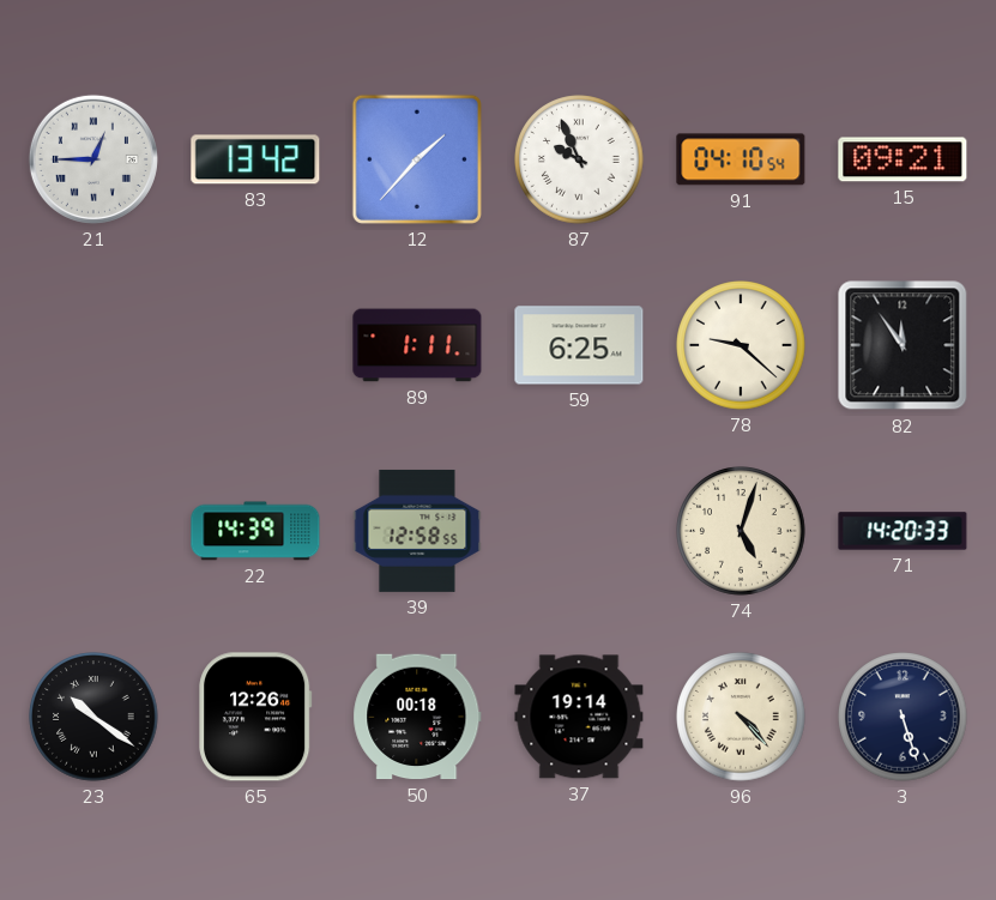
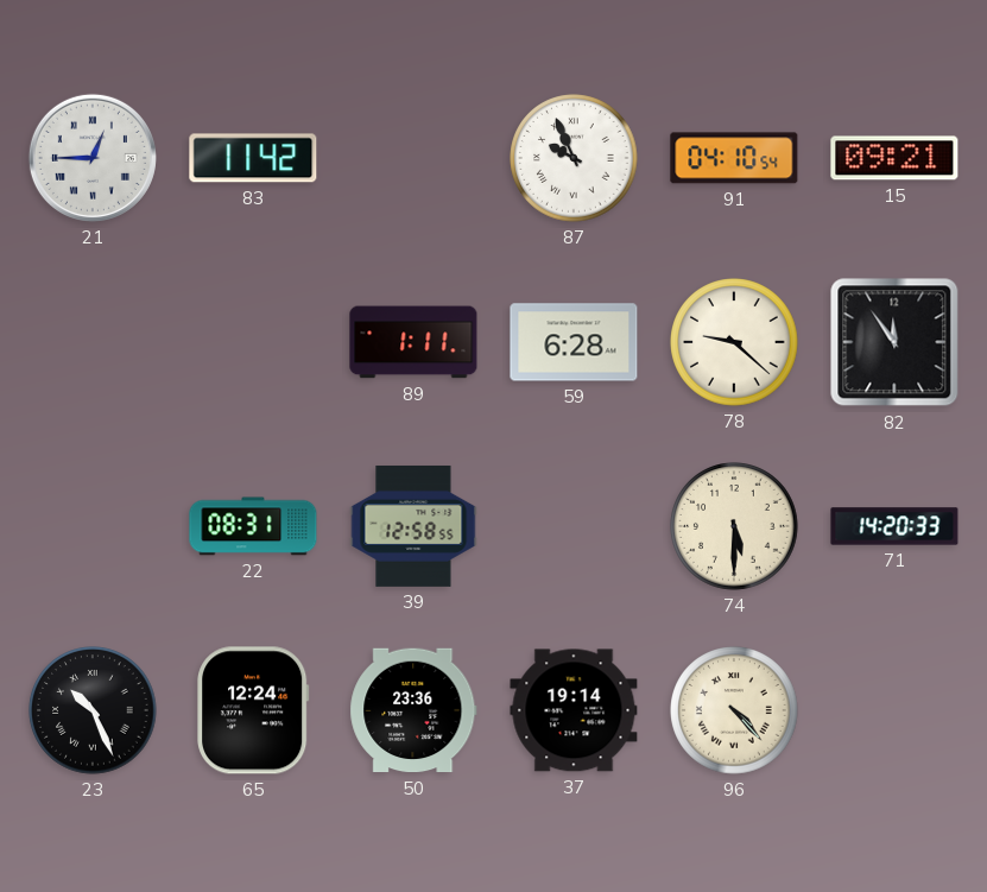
83: 13:42 -> 11:42 (253, 158)
12: 1:37 -> none (417, 159)
59: 6:25 -> 6:28 (574, 342)
22: 14:39 -> 08:31 (253, 526)
74: 5:03 -> 5:30 (734, 526)
23: 10:21 -> 10:26 (93, 710)
65: 12:26 -> 12:24 (254, 710)
50: 00:18 -> 23:36 (413, 710)
3: 5:27 -> none (903, 717)
